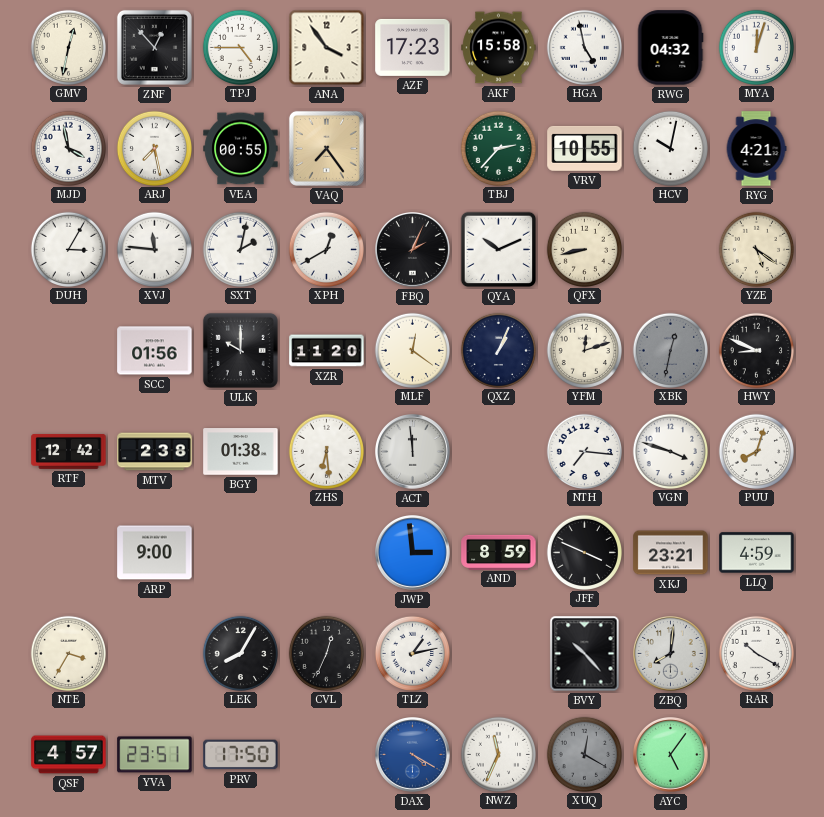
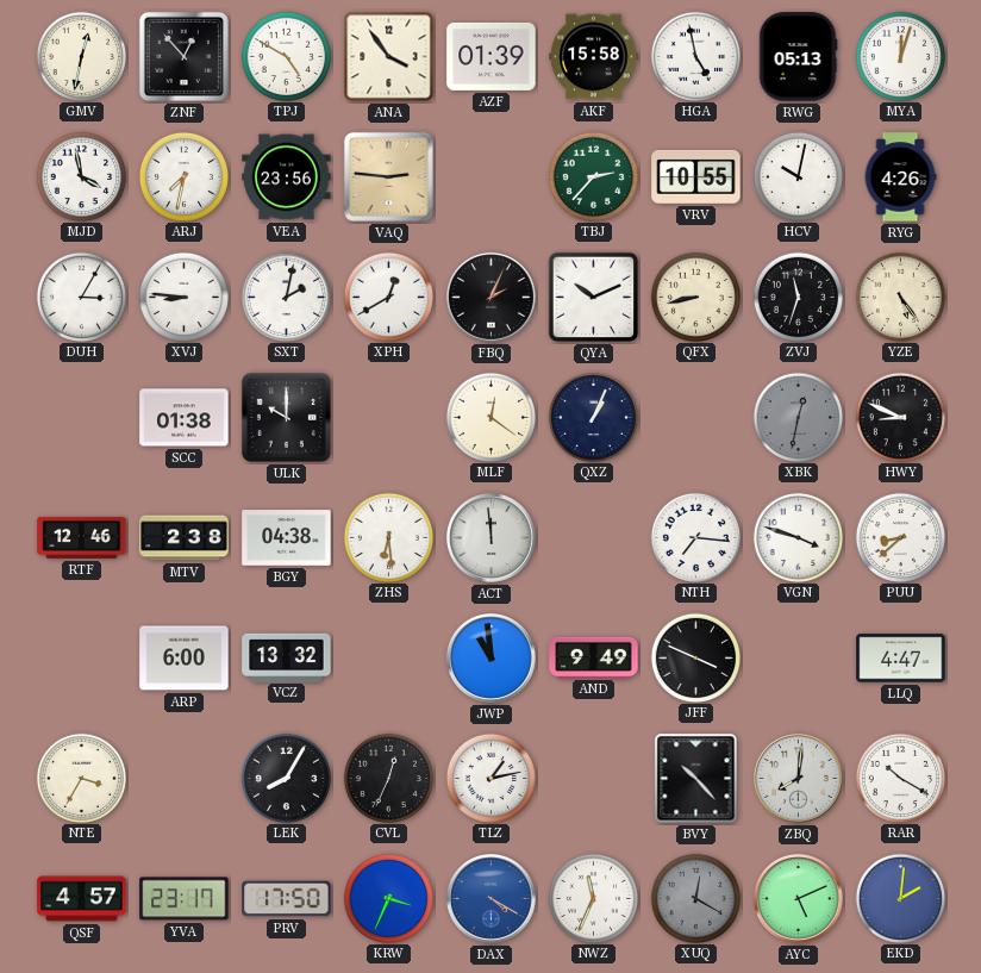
TPJ: 4:45 -> 4:50 (286, 56)
AZF: 17:23 -> 01:39 (492, 56)
RWG: 04:32 -> 05:13 (798, 57)
ARJ: 7:28 -> 7:32 (183, 176)
VEA: 00:55 -> 23:56 (287, 177)
VAQ: 7:24 -> 2:46 (388, 176)
RYG: 4:21 -> 4:26 (900, 177)
XVJ: 11:46 -> 8:46 (183, 297)
ZVJ: none -> 11:33 (798, 297)
YZE: 5:21 -> 5:24 (900, 297)
SCC: 01:56 -> 01:38 (185, 418)
XZR: 11:20 -> none (327, 351)
YFM: 12:12 -> none (584, 350)
RTF: 12:42 -> 12:46 (82, 537)
BGY: 01:38 -> 04:38 (287, 538)
PUU: 8:03 -> 8:38 (900, 537)
ARP: 9:00 -> 6:00 (185, 659)
VCZ: none -> 13:32 (287, 657)
JWP: 2:59 -> 10:59 (492, 659)
AND: 8:59 -> 9:49 (594, 657)
XKJ: 23:21 -> none (671, 553)
LLQ: 4:59 -> 4:47 (901, 659)
YVA: 23:51 -> 23:17 (185, 899)
KRW: none -> 3:34 (388, 898)
AYC: 5:06 -> 5:11 (799, 899)
EKD: none -> 2:01 (900, 898)
